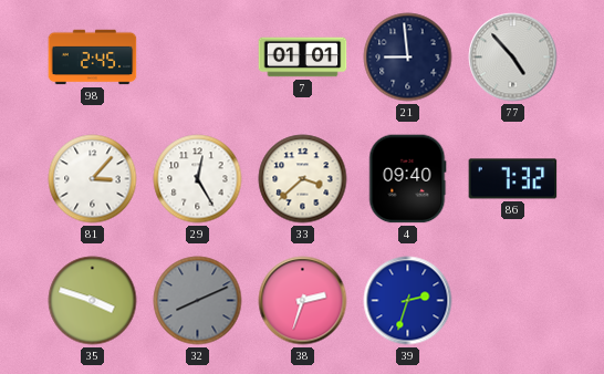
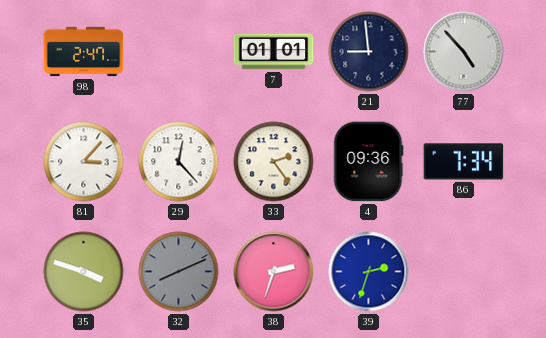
98: 2:45 -> 2:47 (84, 52)
29: 12:25 -> 12:23 (179, 162)
33: 3:38 -> 2:24 (274, 162)
4: 09:40 -> 09:36 (369, 162)
86: 7:32 -> 7:34 (464, 162)
